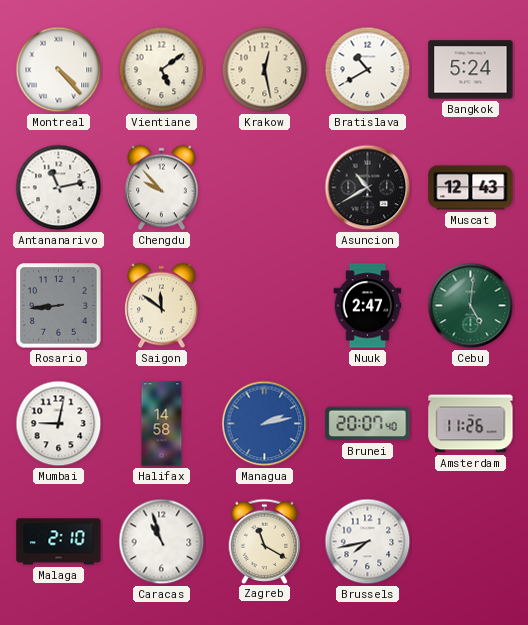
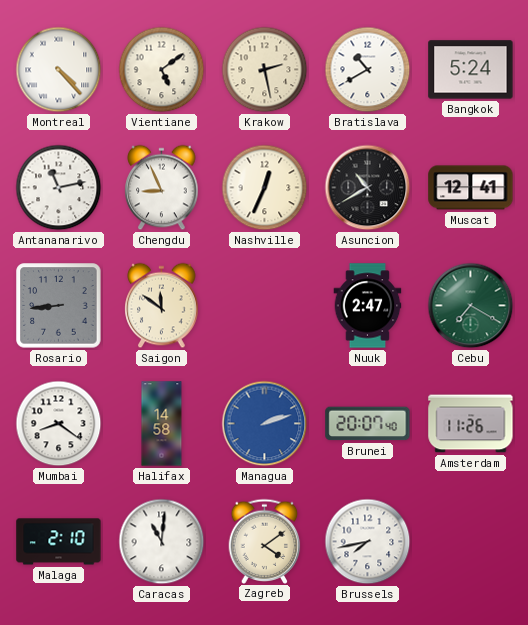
Krakow: 12:28 -> 2:28 (265, 70)
Chengdu: 9:53 -> 8:56 (162, 188)
Nashville: none -> 12:34 (265, 188)
Muscat: 12:43 -> 12:41 (471, 188)
Cebu: 5:01 -> 7:20 (471, 306)
Mumbai: 9:02 -> 8:21 (59, 424)
Managua: 2:13 -> 2:12 (265, 424)
Caracas: 10:57 -> 11:01 (162, 542)
Zagreb: 11:20 -> 4:09 (265, 541)
